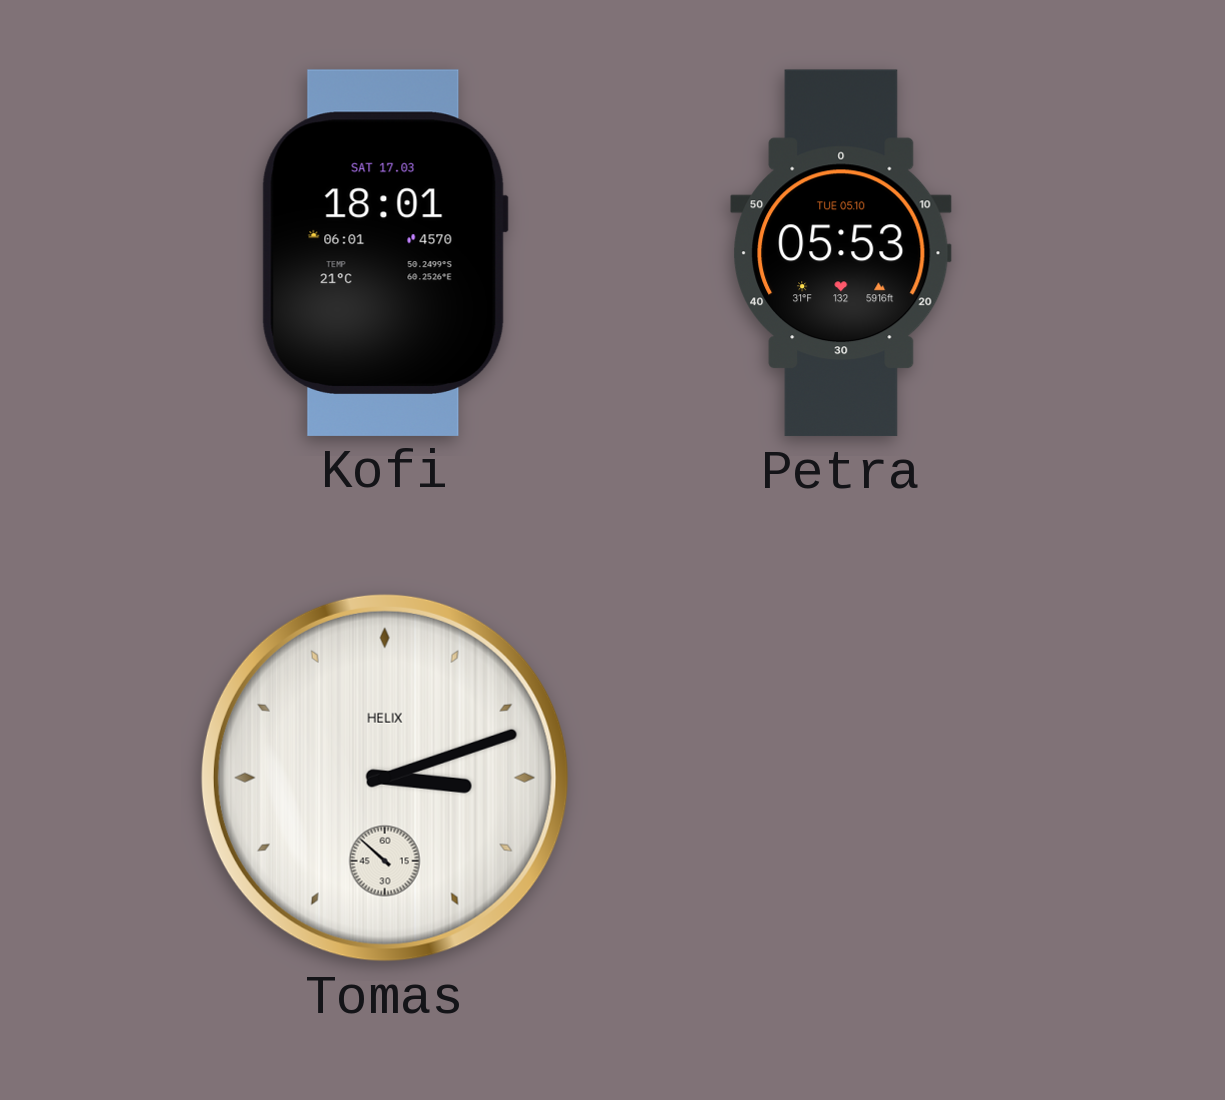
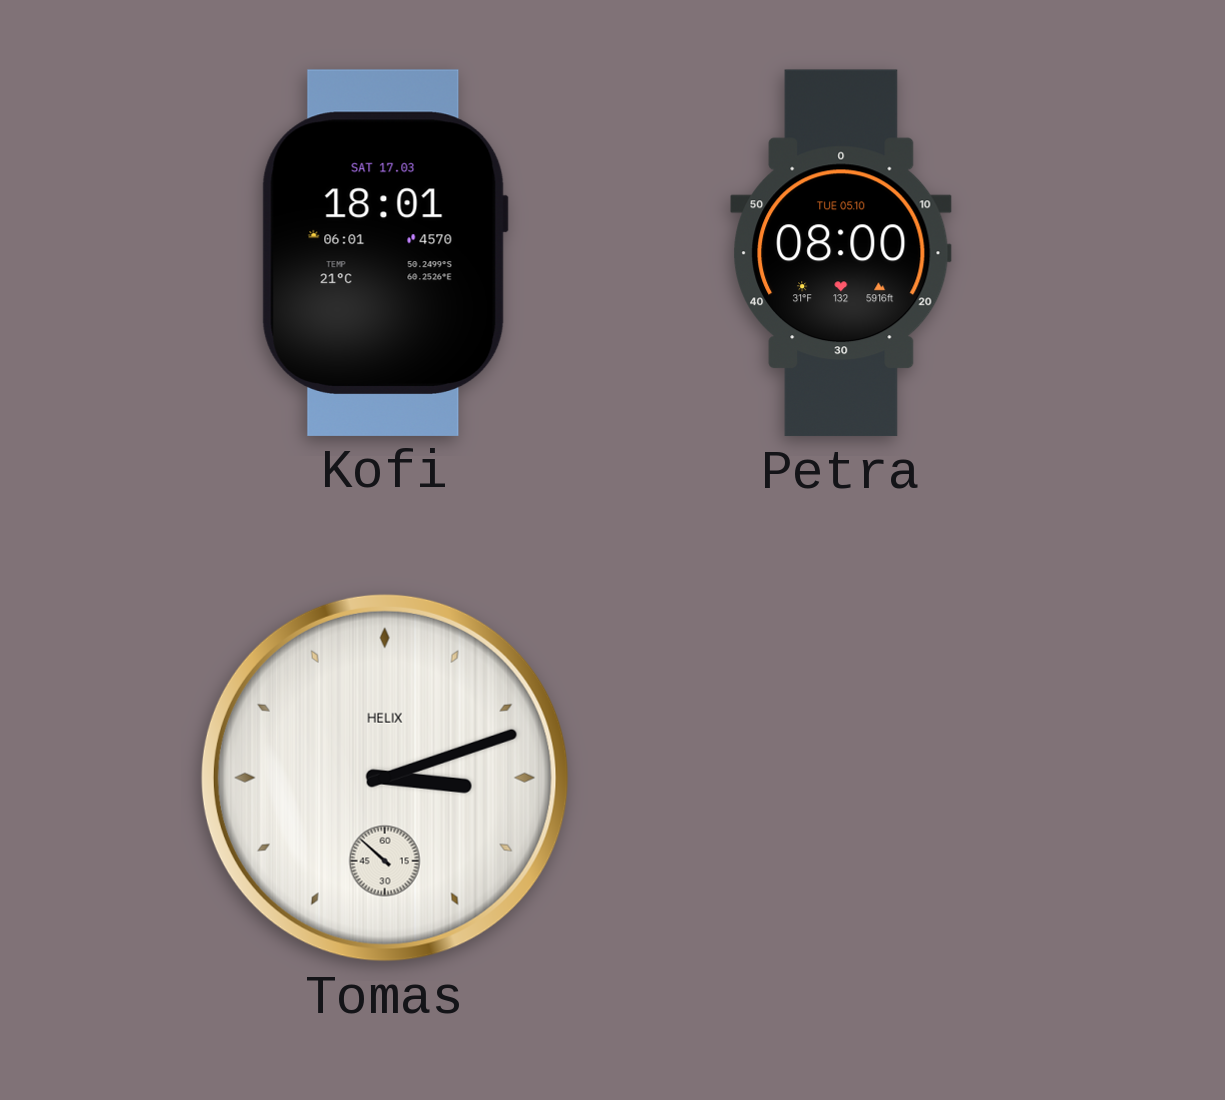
Petra: 05:53 -> 08:00 (841, 253)
